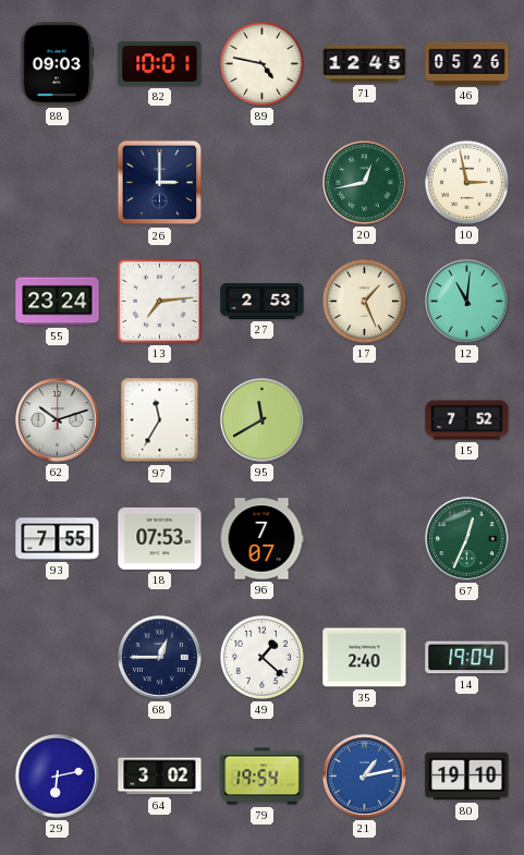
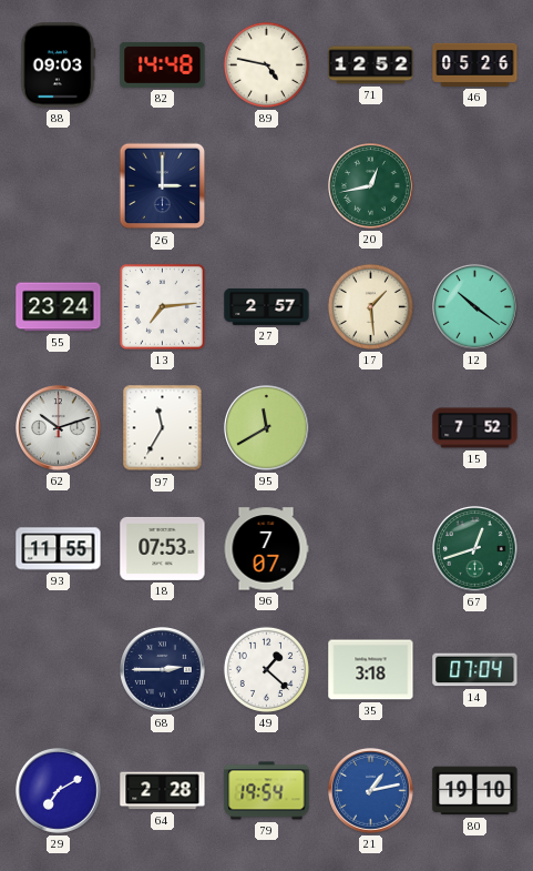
82: 10:01 -> 14:48 (163, 64)
71: 12:45 -> 12:52 (371, 65)
10: 2:58 -> none (466, 182)
27: 2:53 -> 2:57 (267, 306)
17: 1:26 -> 1:29 (370, 306)
12: 11:01 -> 10:21 (475, 307)
93: 7:55 -> 11:55 (59, 549)
67: 12:34 -> 12:42 (475, 549)
68: 12:45 -> 2:45 (163, 670)
35: 2:40 -> 3:18 (371, 670)
14: 19:04 -> 07:04 (475, 670)
29: 6:13 -> 7:10 (59, 791)
64: 3:02 -> 2:28 (163, 791)
